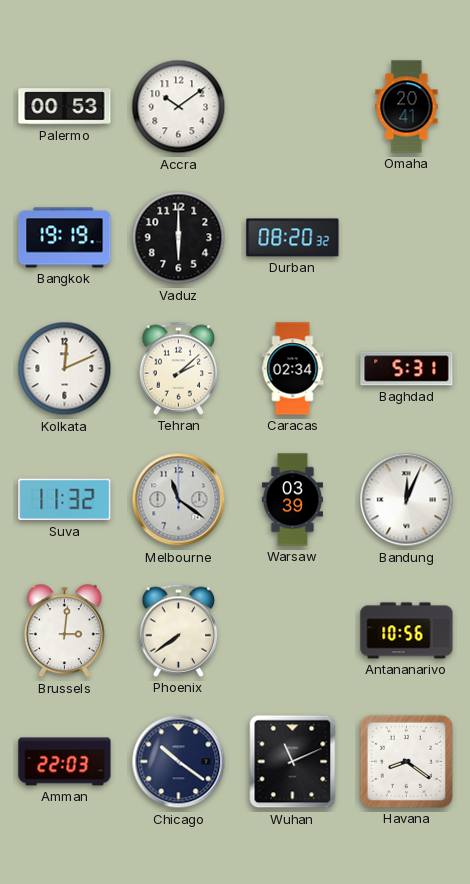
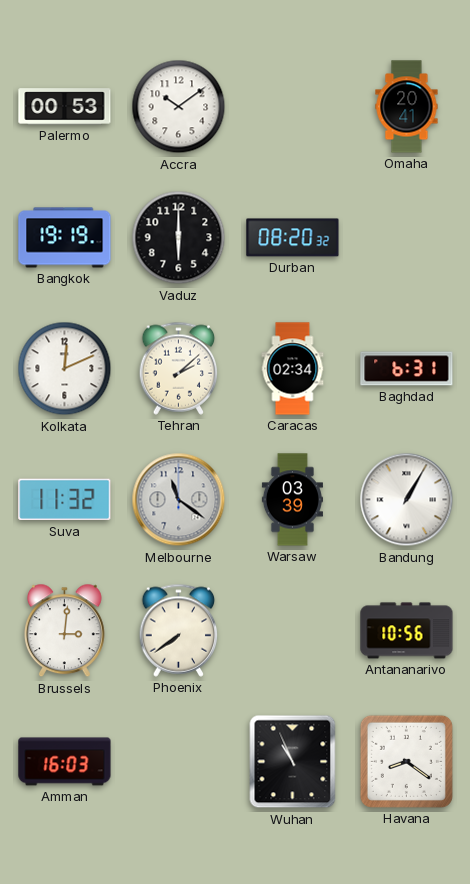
Baghdad: 5:31 -> 6:31 (407, 369)
Bandung: 12:04 -> 1:05 (407, 500)
Amman: 22:03 -> 16:03 (65, 762)
Chicago: 10:21 -> none (179, 762)
Wuhan: 11:11 -> 10:56 (293, 762)
